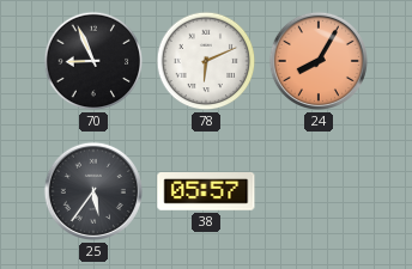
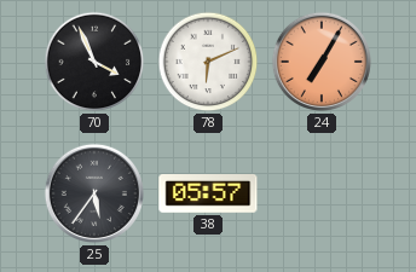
70: 8:56 -> 3:56 (94, 62)
24: 8:05 -> 7:05 (322, 62)
